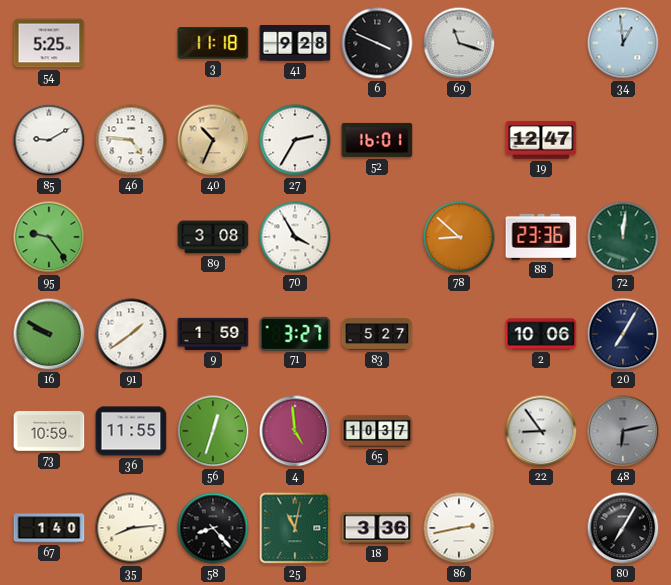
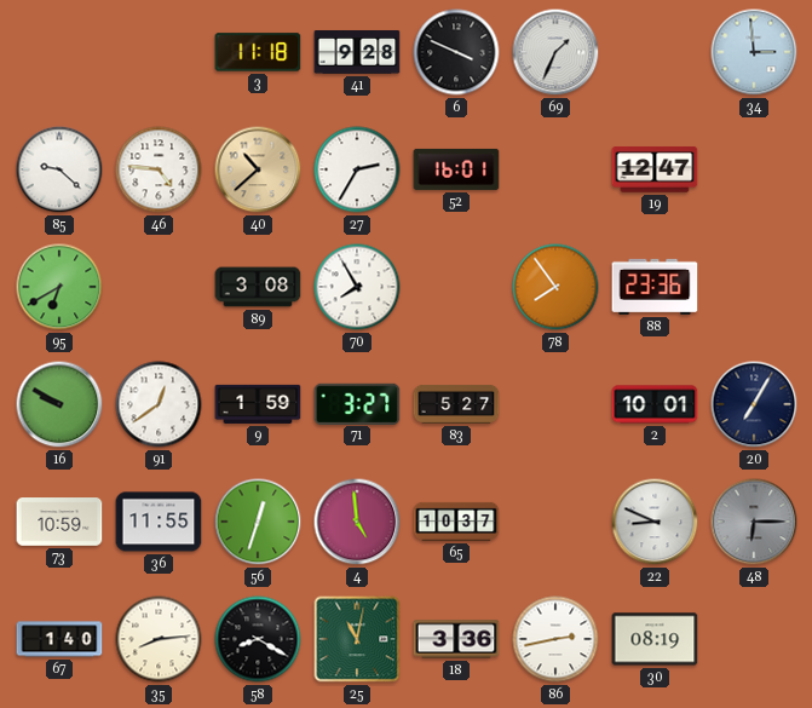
54: 5:25 -> none (49, 43)
69: 11:18 -> 1:34 (555, 52)
34: 12:59 -> 2:59 (754, 52)
85: 9:10 -> 9:22 (59, 169)
40: 10:34 -> 10:38 (258, 169)
95: 9:24 -> 6:40 (59, 287)
70: 3:55 -> 7:55 (357, 287)
78: 8:52 -> 7:54 (555, 287)
72: 12:01 -> none (623, 237)
91: 1:39 -> 12:39 (159, 404)
2: 10:06 -> 10:01 (655, 404)
22: 8:54 -> 8:49 (655, 522)
48: 6:13 -> 6:15 (754, 522)
58: 8:23 -> 8:20 (258, 639)
30: none -> 08:19 (655, 639)
80: 7:05 -> none (623, 528)
